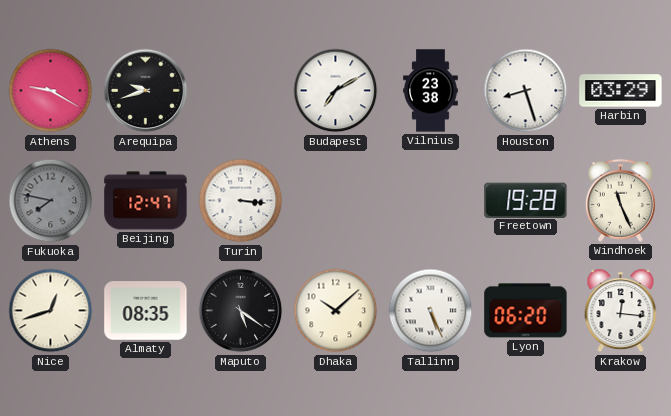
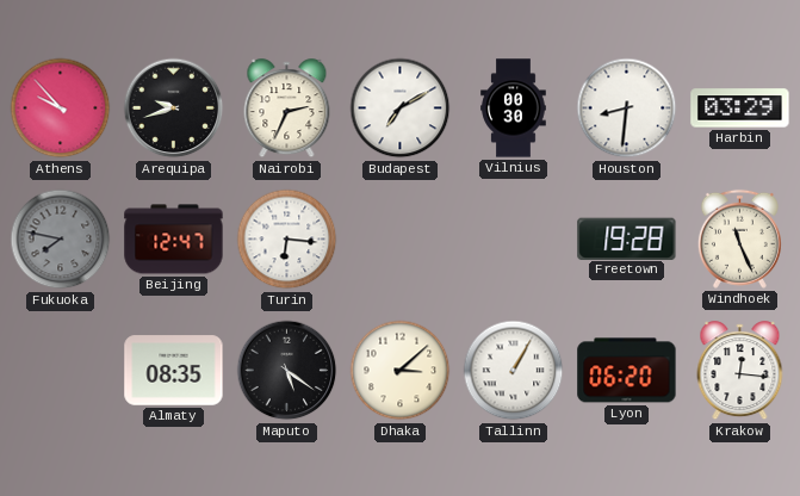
Athens: 9:20 -> 9:53 (61, 108)
Nairobi: none -> 2:34 (287, 108)
Vilnius: 23:38 -> 00:30 (514, 108)
Houston: 8:27 -> 8:31 (627, 108)
Turin: 3:16 -> 6:16 (287, 240)
Nice: 12:42 -> none (51, 311)
Dhaka: 10:08 -> 3:08 (401, 371)
Tallinn: 5:26 -> 1:05 (514, 371)
